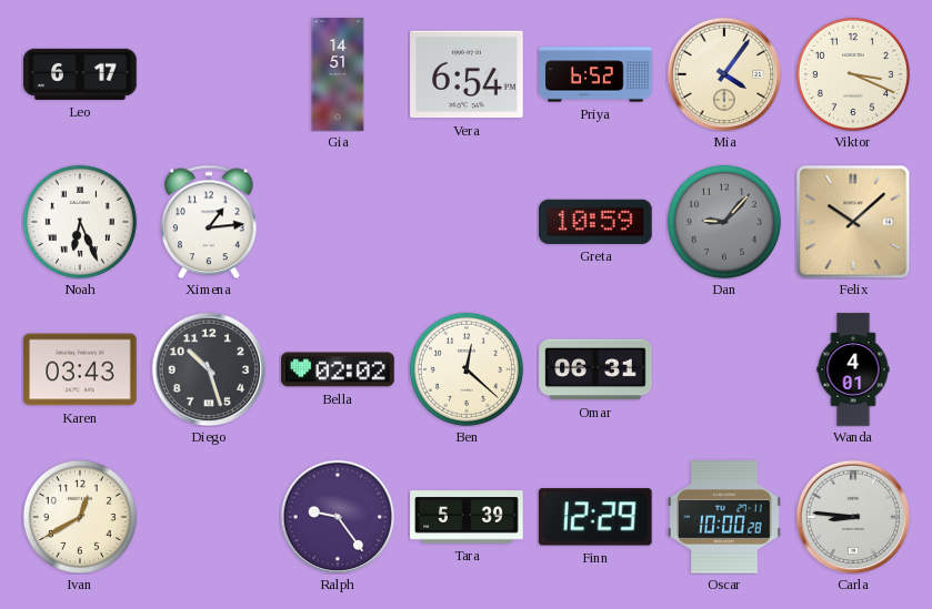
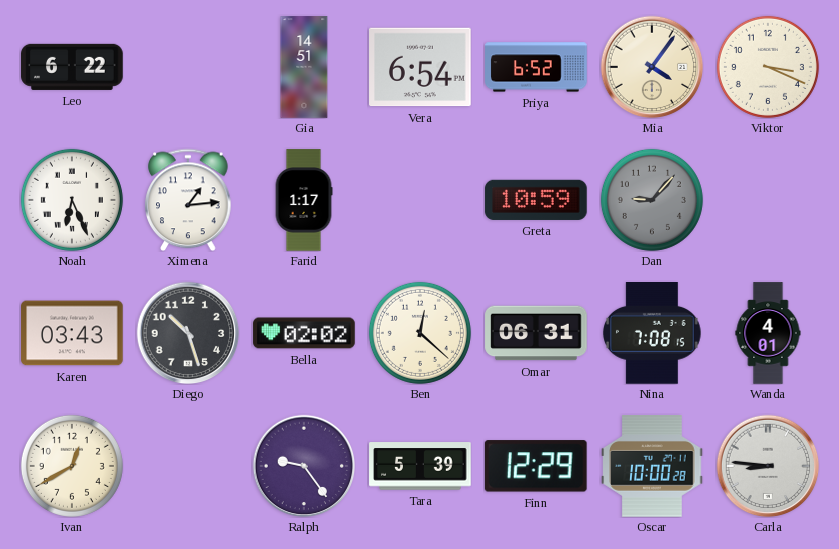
Leo: 6:17 -> 6:22 (72, 67)
Farid: none -> 1:17 (304, 200)
Felix: 10:08 -> none (853, 222)
Nina: none -> 7:08 (653, 333)
